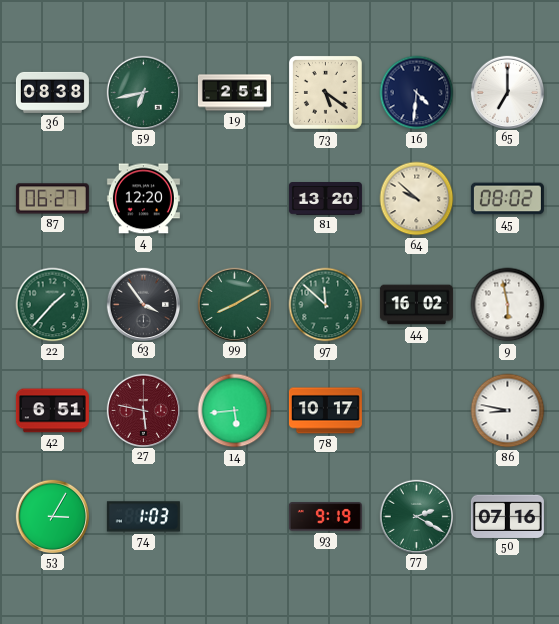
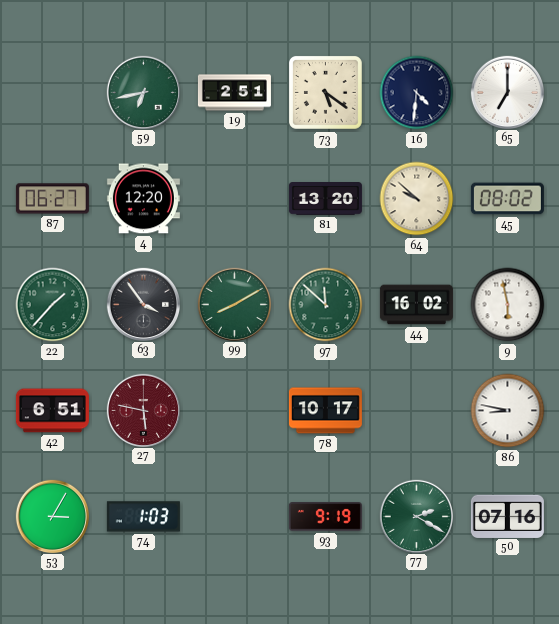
36: 08:38 -> none (52, 92)
14: 5:44 -> none (235, 411)
